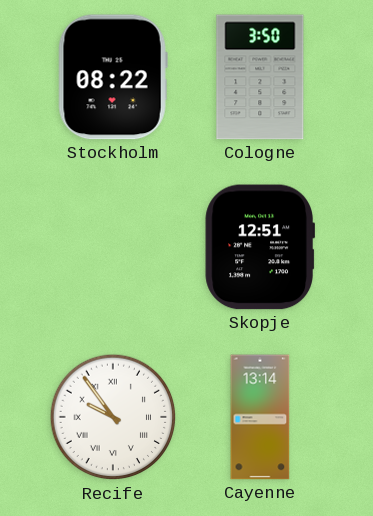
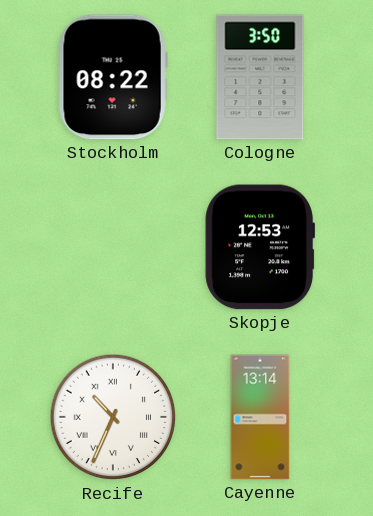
Skopje: 12:51 -> 12:53 (259, 247)
Recife: 9:54 -> 10:34 (113, 417)
